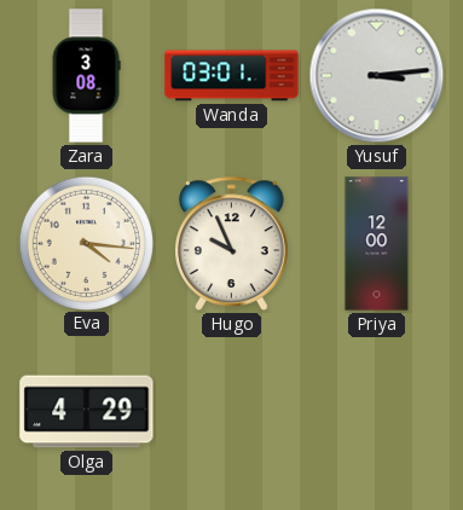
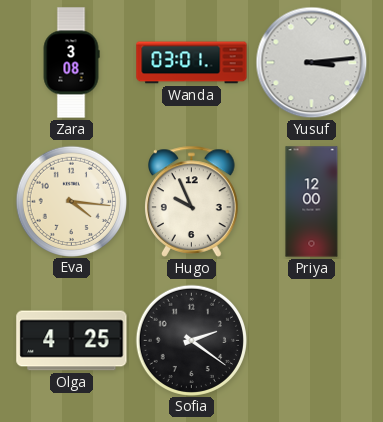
Olga: 4:29 -> 4:25 (72, 341)
Sofia: none -> 2:21 (191, 340)
